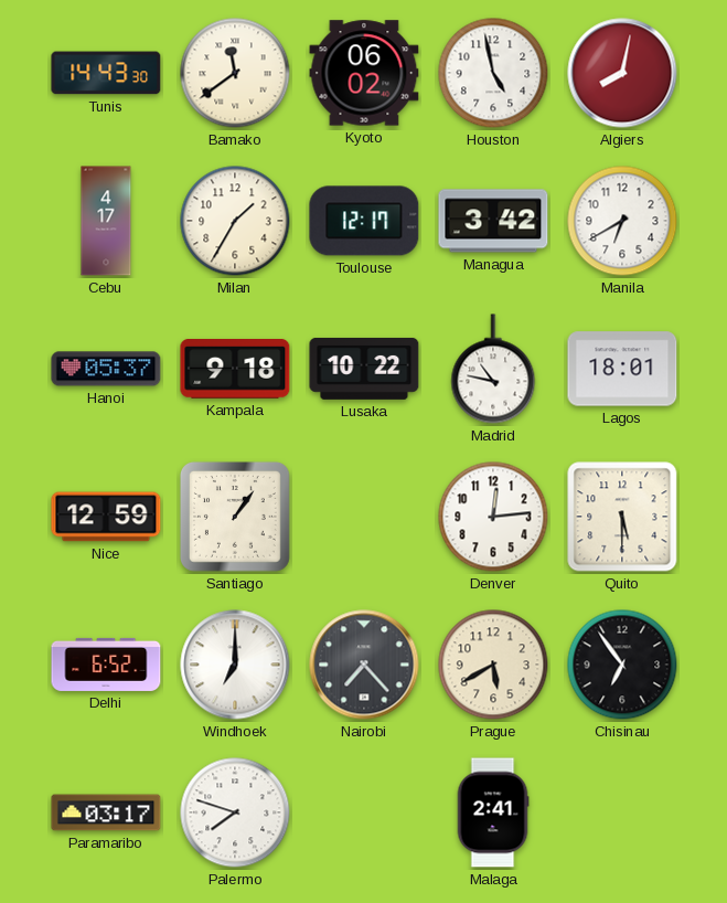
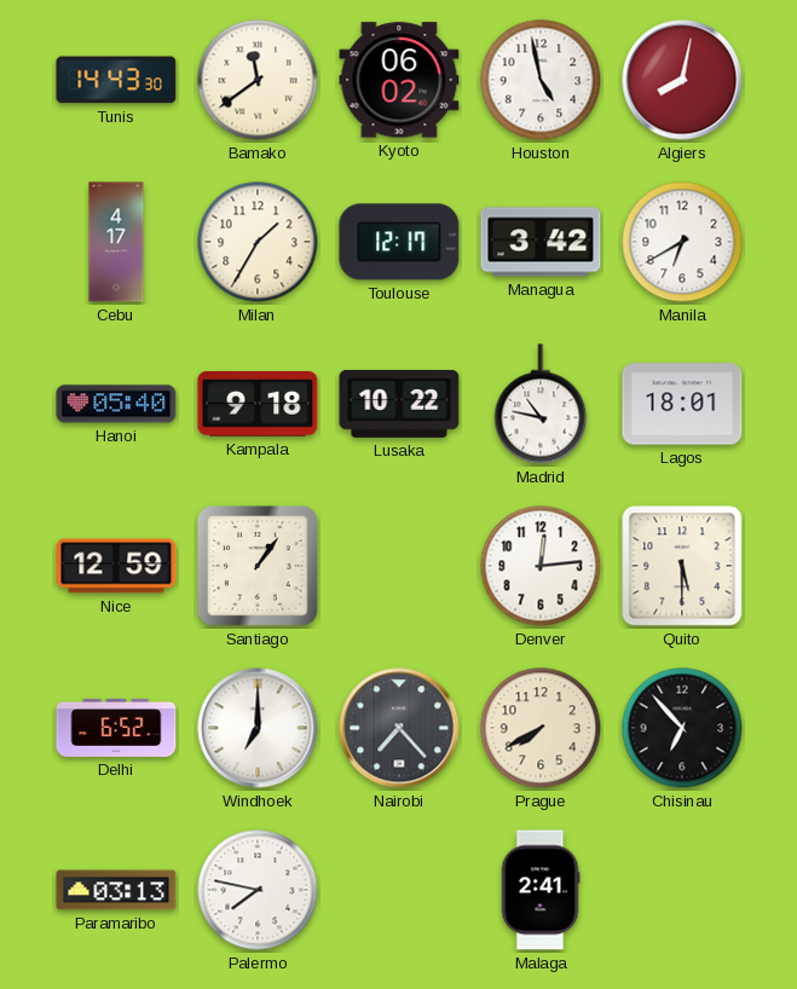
Hanoi: 05:37 -> 05:40 (116, 404)
Prague: 5:40 -> 7:40 (541, 728)
Chisinau: 6:54 -> 6:53 (682, 728)
Paramaribo: 03:17 -> 03:13 (116, 890)
Palermo: 7:48 -> 7:47 (258, 890)
